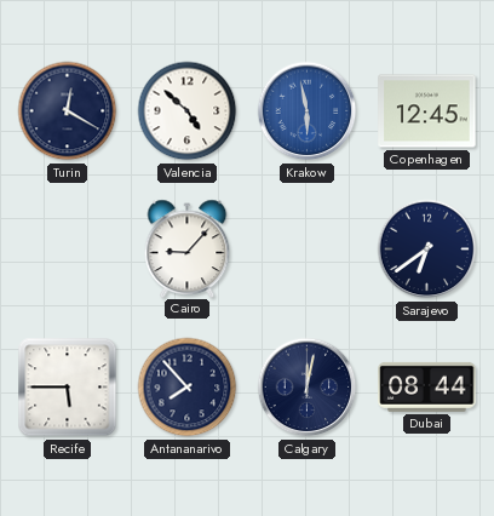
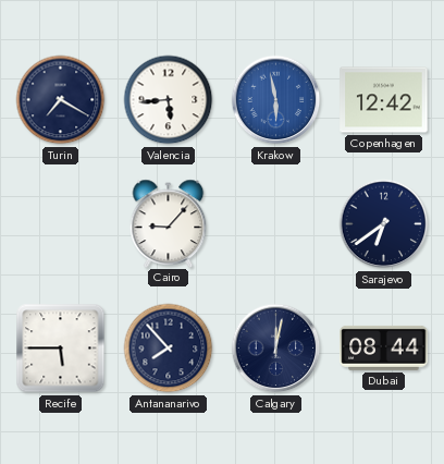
Turin: 12:20 -> 7:20 (61, 100)
Valencia: 4:52 -> 5:44 (169, 100)
Copenhagen: 12:45 -> 12:42 (384, 100)
